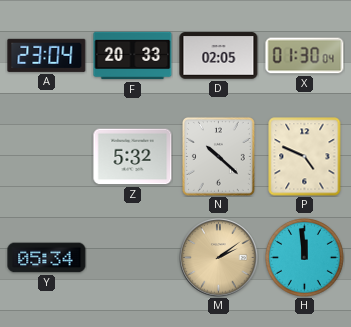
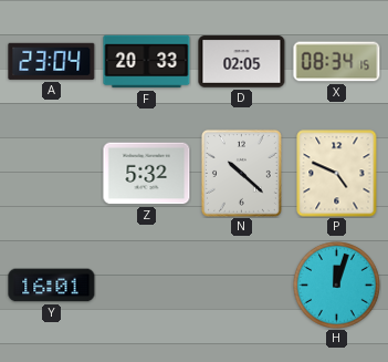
X: 01:30 -> 08:34 (337, 62)
Y: 05:34 -> 16:01 (52, 286)
M: 2:09 -> none (219, 258)
H: 11:59 -> 12:03 (337, 286)
